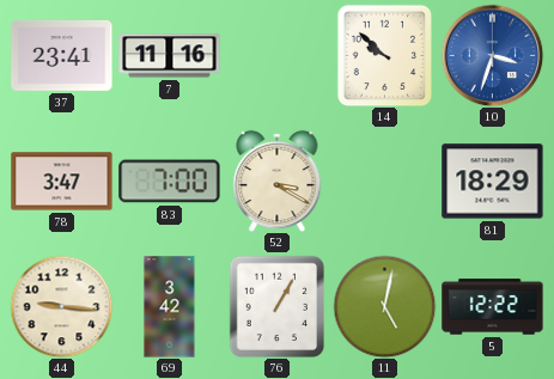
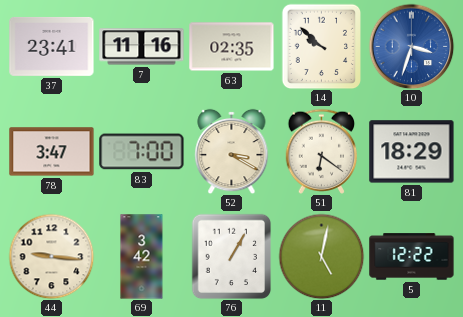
63: none -> 02:35 (232, 47)
51: none -> 6:21 (322, 151)
